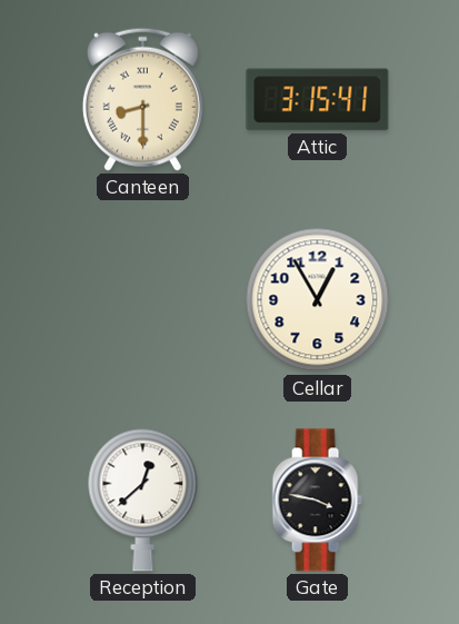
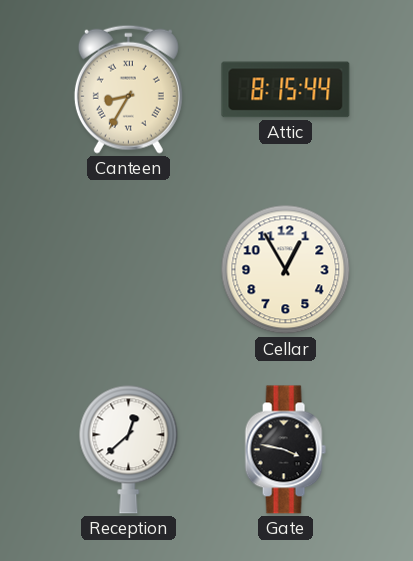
Canteen: 8:30 -> 8:35 (128, 89)
Attic: 3:15 -> 8:15 (286, 90)
